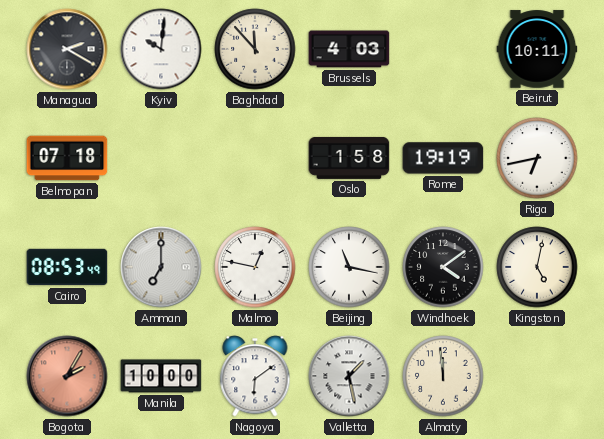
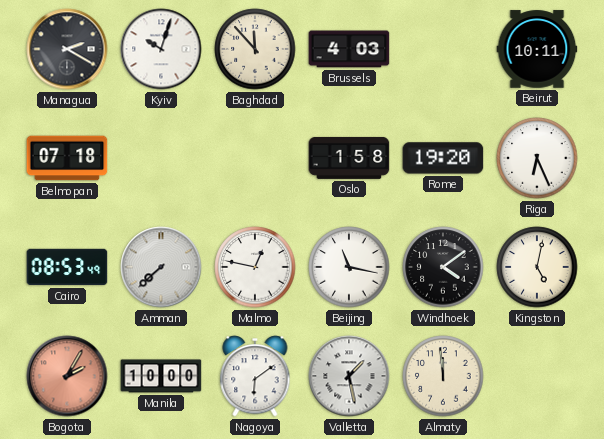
Kyiv: 10:01 -> 10:03 (161, 49)
Rome: 19:19 -> 19:20 (443, 158)
Riga: 6:43 -> 6:26 (537, 158)
Amman: 7:00 -> 7:38 (161, 267)
